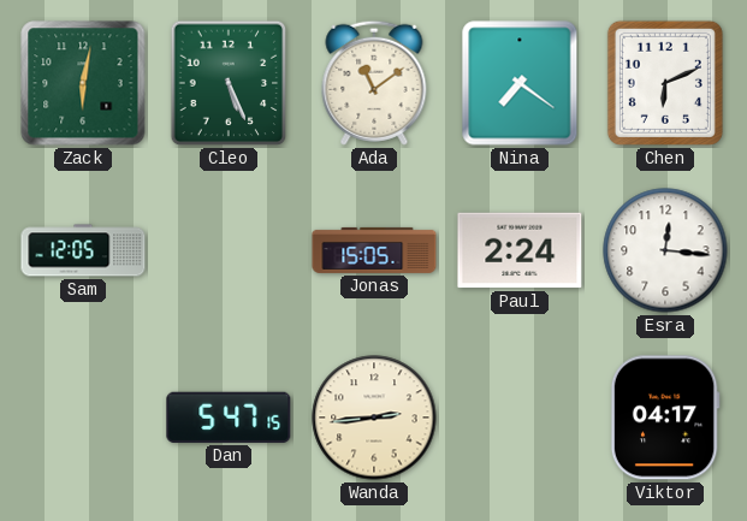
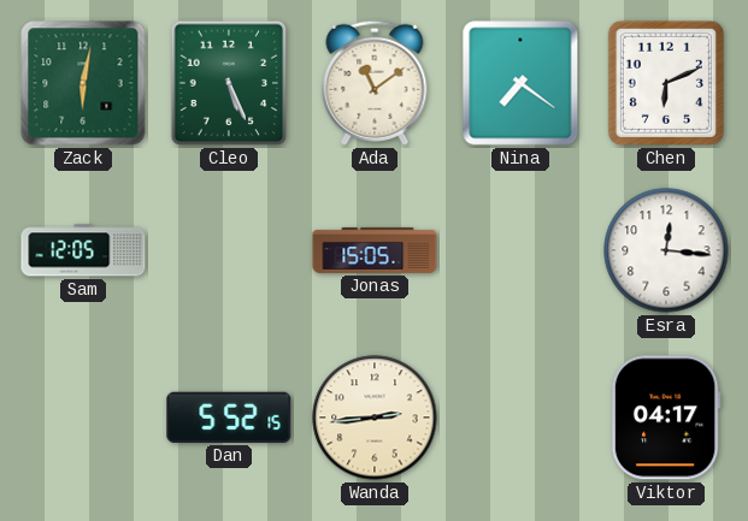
Paul: 2:24 -> none (520, 250)
Dan: 5:47 -> 5:52 (229, 418)
